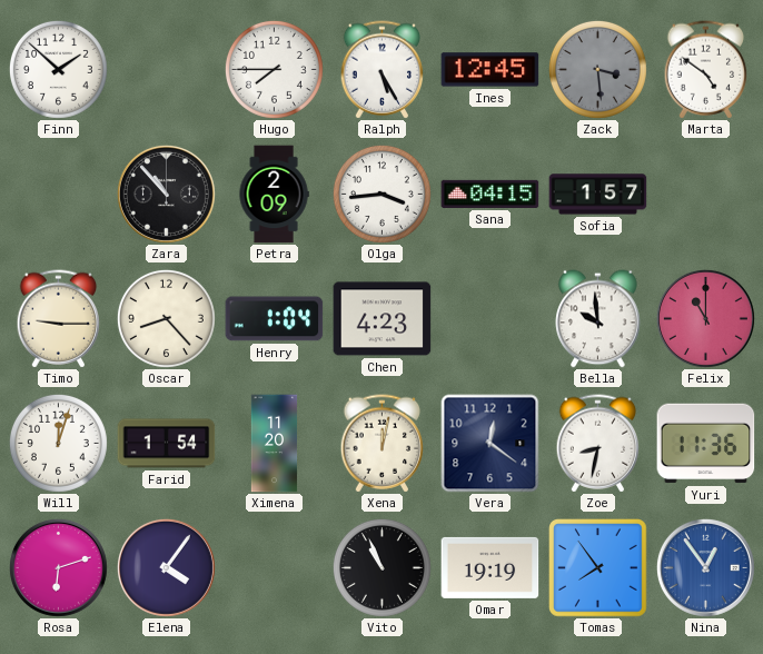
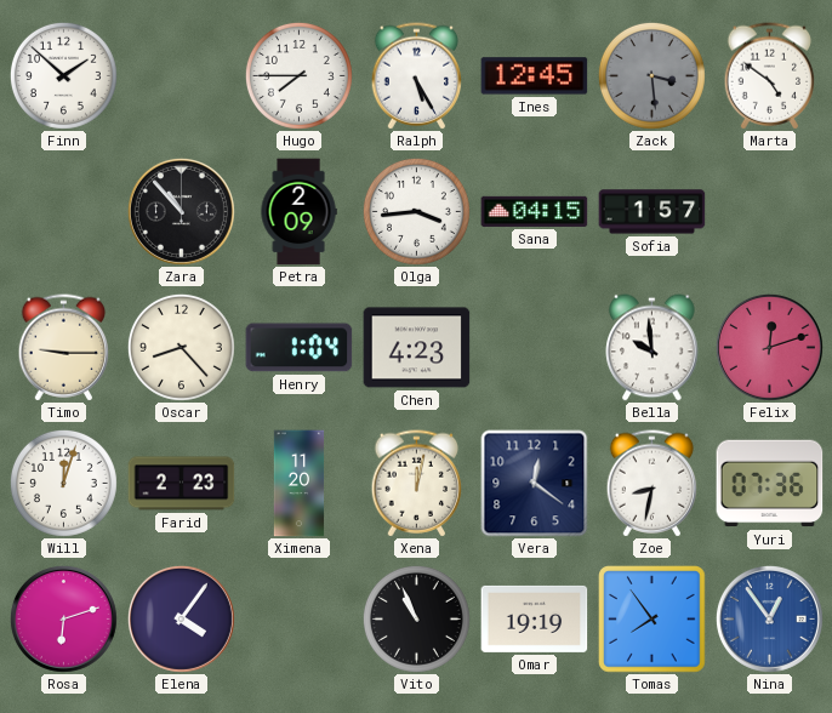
Felix: 11:00 -> 12:12 (769, 347)
Farid: 1:54 -> 2:23 (182, 484)
Yuri: 11:36 -> 07:36 (770, 484)
